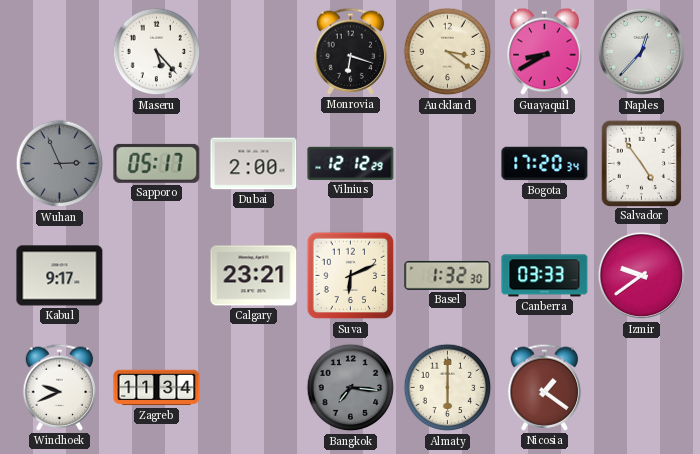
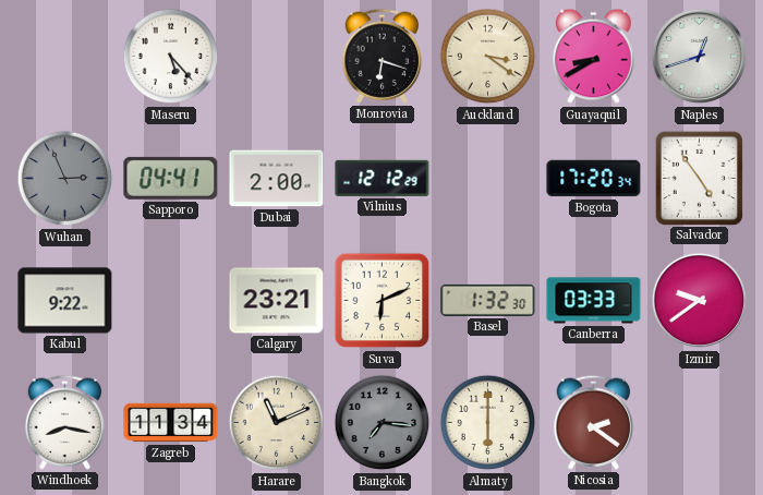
Naples: 12:37 -> 12:42 (700, 57)
Sapporo: 05:17 -> 04:41 (171, 178)
Kabul: 9:17 -> 9:22 (65, 301)
Windhoek: 9:41 -> 8:17 (65, 422)
Harare: none -> 11:11 (277, 423)
Nicosia: 1:21 -> 2:21 (594, 422)
